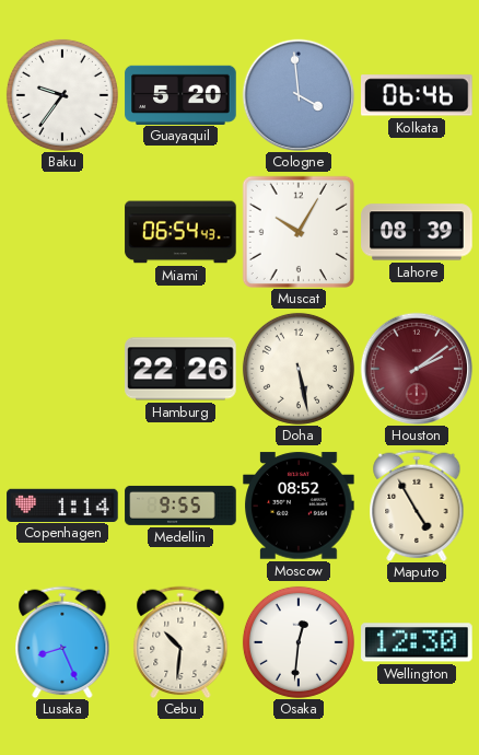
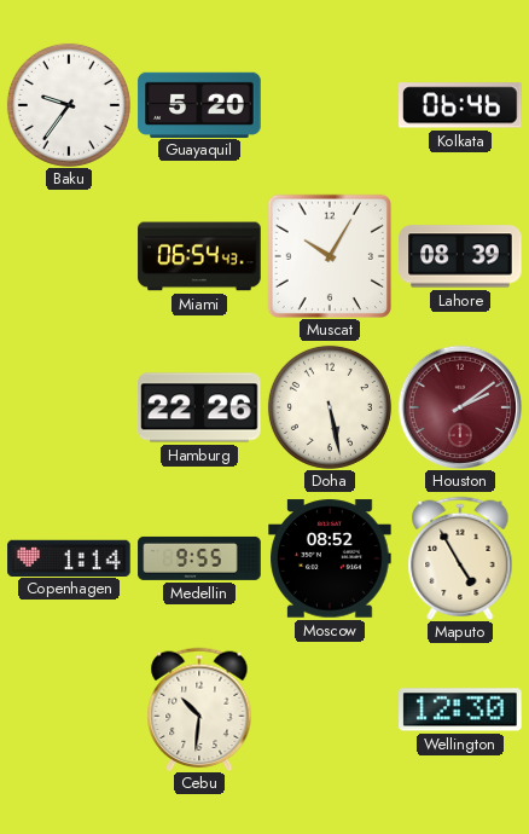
Cologne: 3:59 -> none (299, 95)
Lusaka: 8:26 -> none (62, 642)
Osaka: 12:31 -> none (299, 642)
